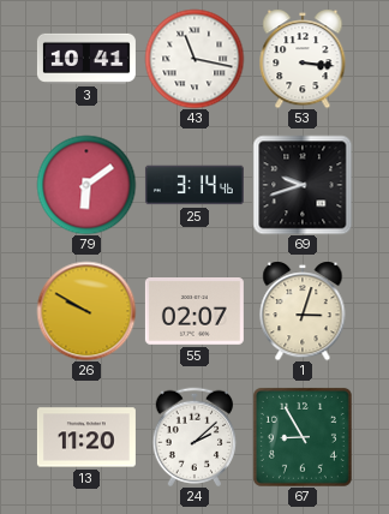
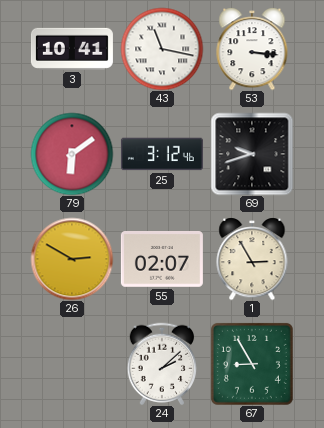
25: 3:14 -> 3:12 (162, 154)
26: 9:50 -> 2:50 (72, 259)
1: 3:03 -> 2:55 (252, 259)
13: 11:20 -> none (86, 437)
